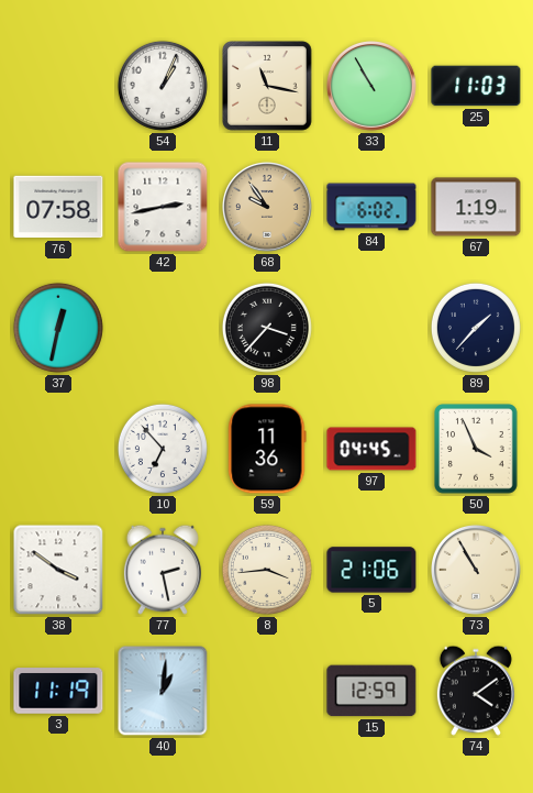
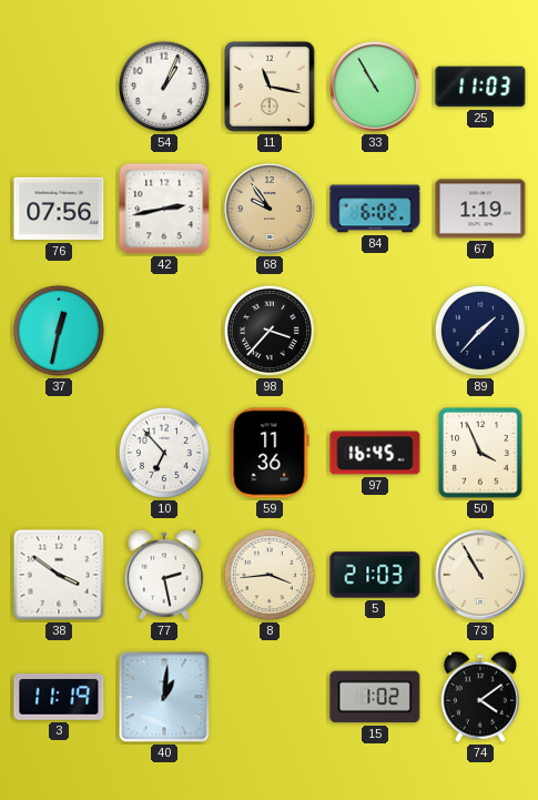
76: 07:58 -> 07:56 (59, 209)
97: 04:45 -> 16:45 (375, 453)
5: 21:06 -> 21:03 (375, 575)
15: 12:59 -> 1:02 (375, 697)
